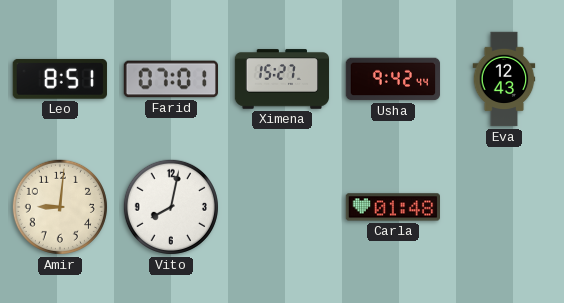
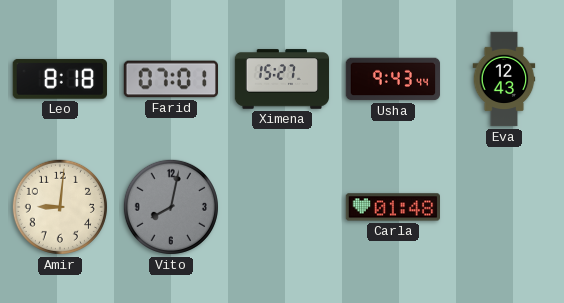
Leo: 8:51 -> 8:18 (60, 79)
Usha: 9:42 -> 9:43 (393, 79)
Vito dial: white -> grey (171, 207)
